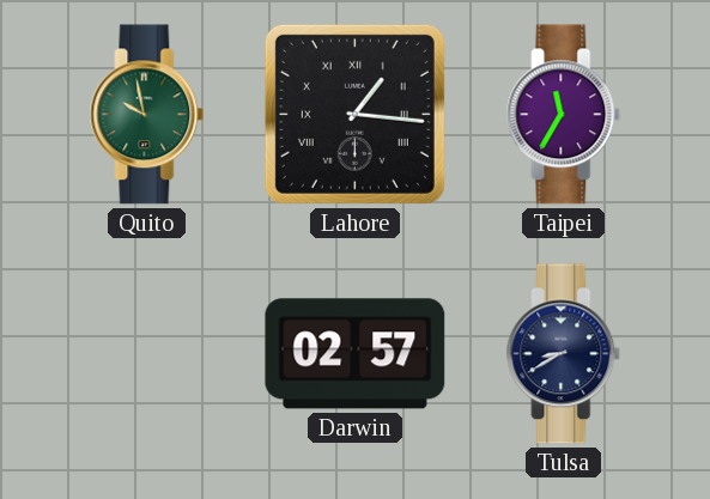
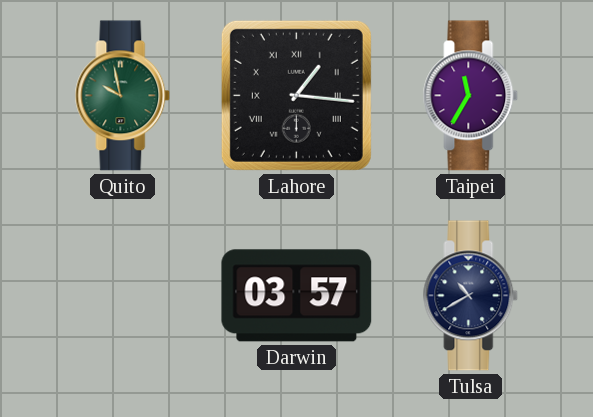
Darwin: 02:57 -> 03:57 (297, 296)
Tulsa: 8:40 -> 10:40 (471, 296)
